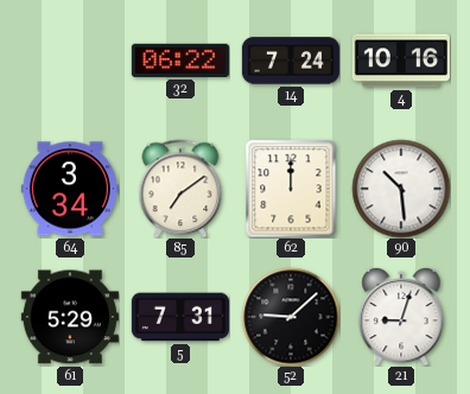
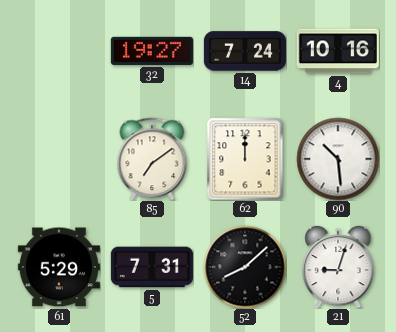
32: 06:22 -> 19:27 (152, 51)
64: 3:34 -> none (70, 189)
52: 9:08 -> 8:08 (245, 267)
